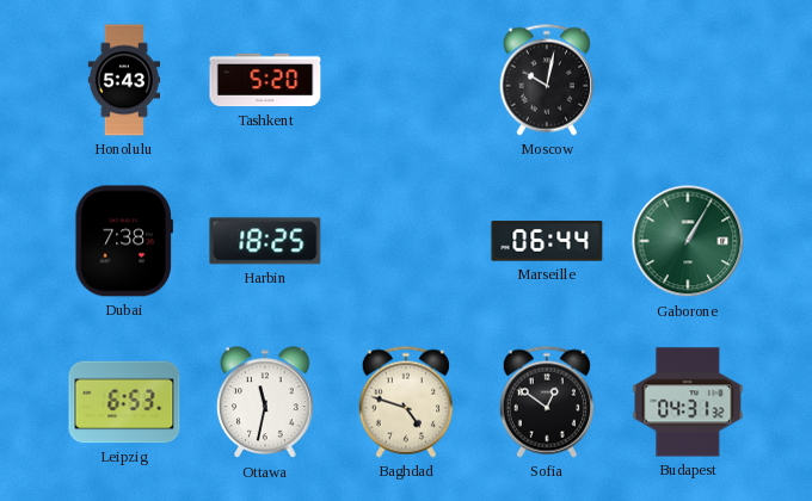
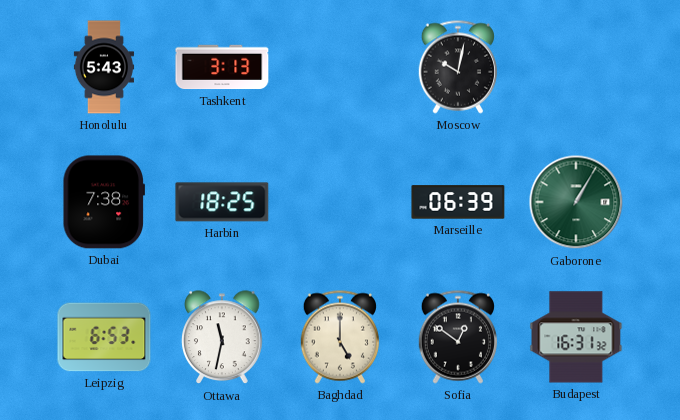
Tashkent: 5:20 -> 3:13 (222, 67)
Marseille: 06:44 -> 06:39 (458, 202)
Baghdad: 4:48 -> 5:00 (340, 337)
Budapest: 04:31 -> 16:31 (576, 337)
